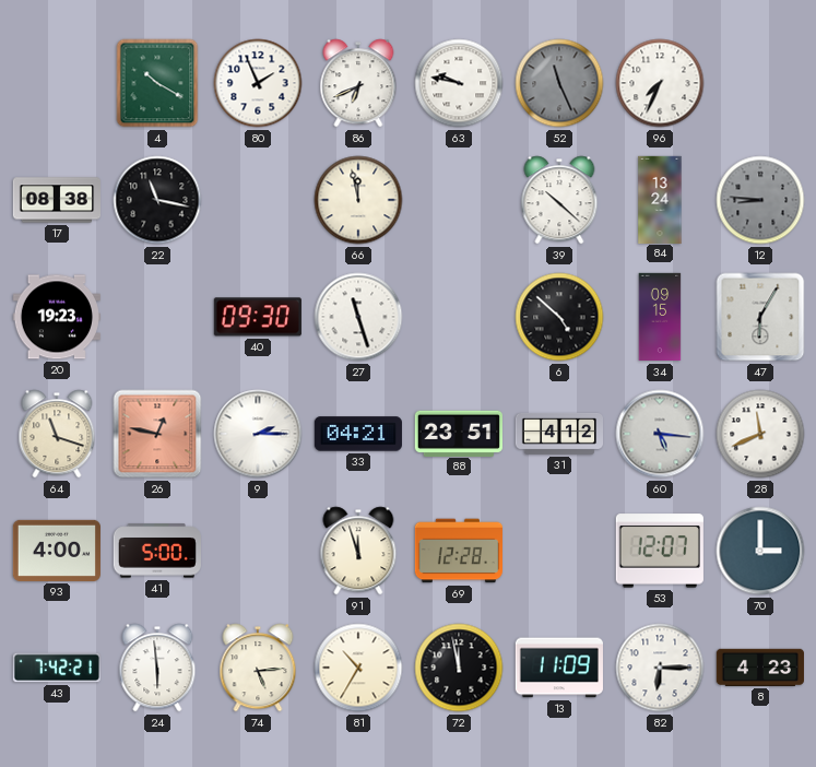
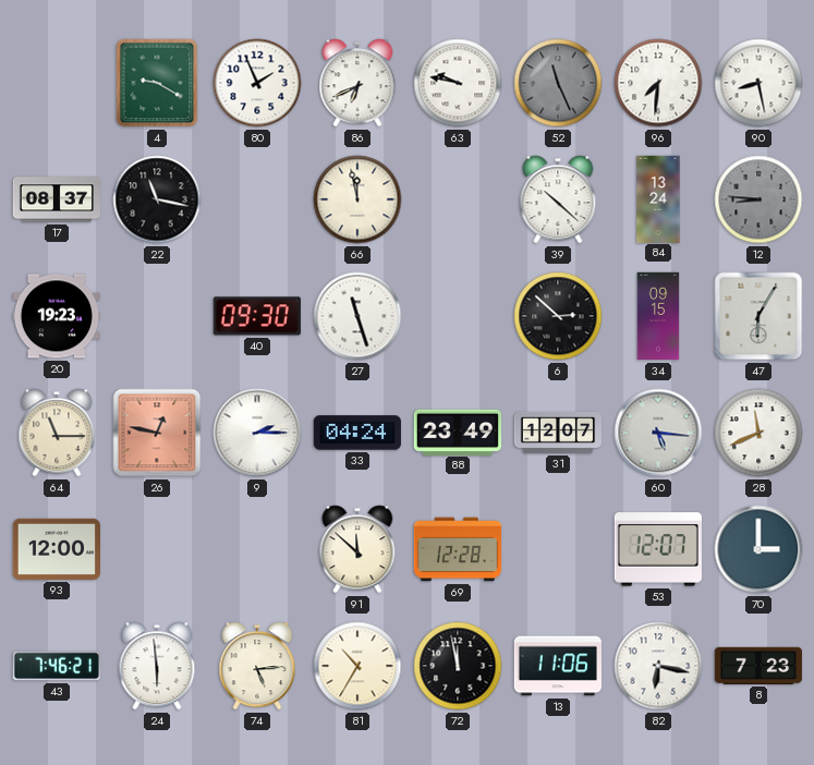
4: 10:20 -> 9:20 (157, 83)
96: 7:34 -> 7:31 (658, 83)
90: none -> 8:28 (758, 83)
17: 08:38 -> 08:37 (56, 199)
6: 4:52 -> 2:52 (558, 316)
64: 11:18 -> 11:15 (57, 433)
33: 04:21 -> 04:24 (357, 433)
88: 23:51 -> 23:49 (458, 432)
31: 4:12 -> 12:07 (557, 434)
93: 4:00 -> 12:00 (56, 549)
41: 5:00 -> none (157, 551)
91: 11:57 -> 11:52 (357, 549)
43: 7:42 -> 7:46 (57, 666)
13: 11:09 -> 11:06 (558, 666)
82: 6:15 -> 6:17 (658, 666)
8: 4:23 -> 7:23 (758, 666)
